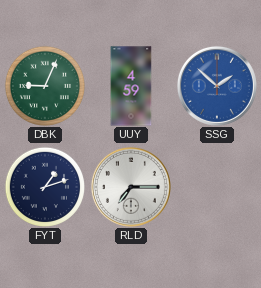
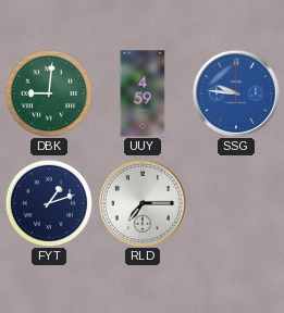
DBK: 9:04 -> 9:01 (48, 92)
SSG: 1:52 -> 9:46 (236, 93)
